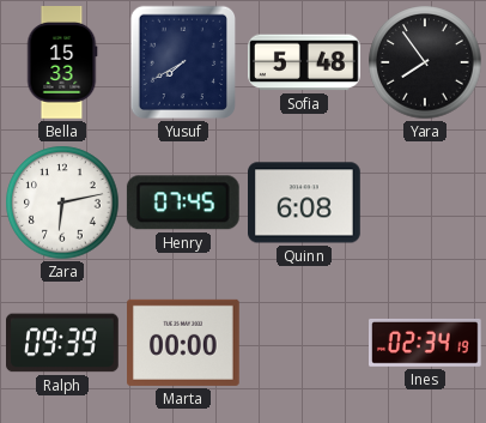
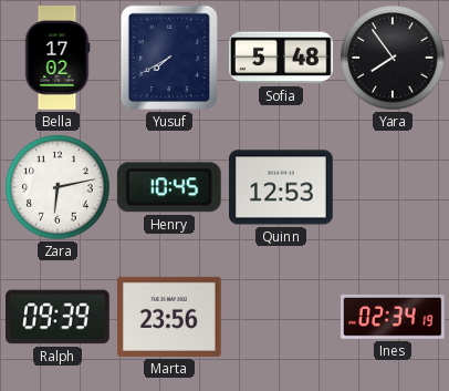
Bella: 15:33 -> 17:02 (58, 58)
Henry: 07:45 -> 10:45 (169, 187)
Quinn: 6:08 -> 12:53 (282, 187)
Marta: 00:00 -> 23:56 (170, 317)
